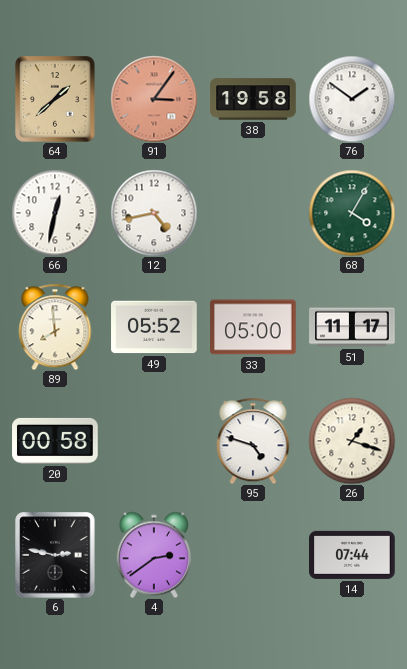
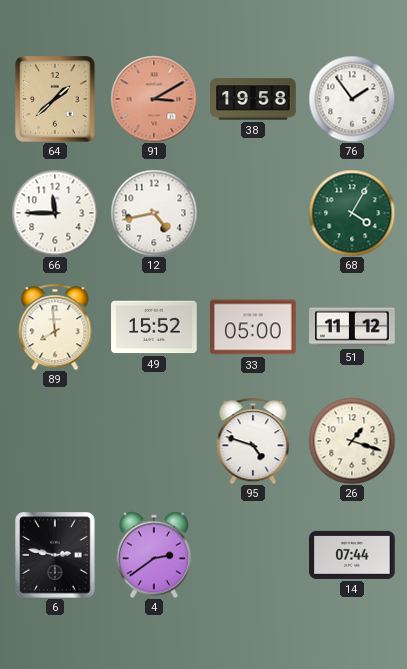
91: 3:06 -> 3:10 (154, 99)
76: 1:51 -> 1:54 (352, 99)
66: 12:32 -> 11:45 (55, 213)
49: 05:52 -> 15:52 (154, 327)
51: 11:17 -> 11:12 (352, 327)
20: 00:58 -> none (55, 441)
